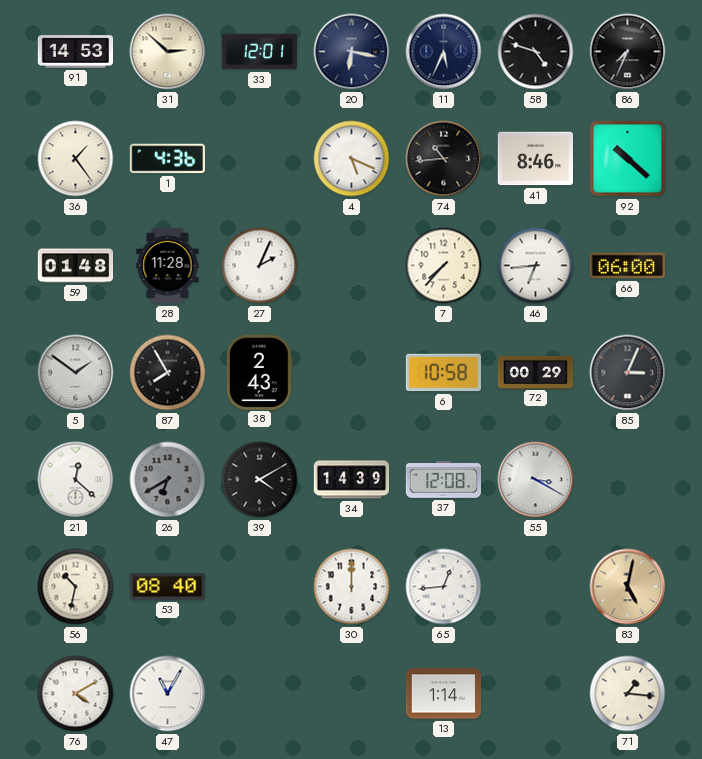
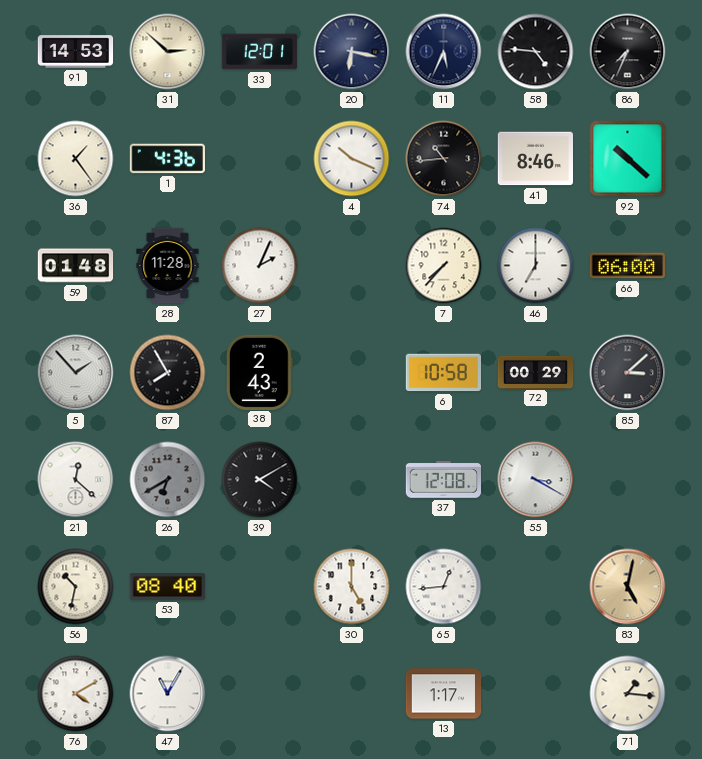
58: 4:48 -> 4:46 (536, 52)
4: 5:19 -> 10:19 (352, 159)
46: 6:44 -> 7:00 (536, 266)
5: 1:51 -> 1:53 (76, 373)
85: 3:04 -> 3:08 (628, 373)
34: 14:39 -> none (352, 480)
30: 12:00 -> 5:00 (352, 587)
13: 1:14 -> 1:17 (444, 694)
